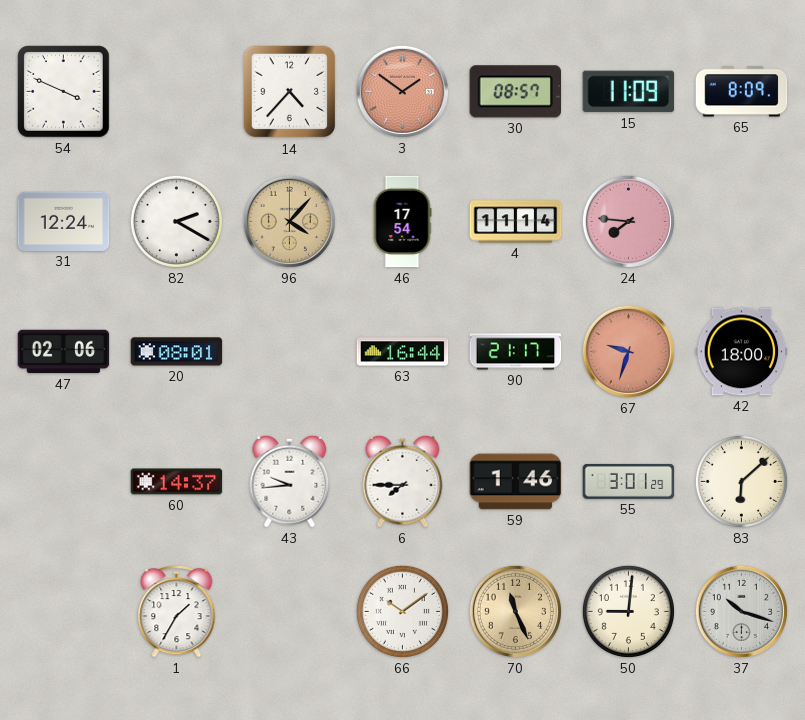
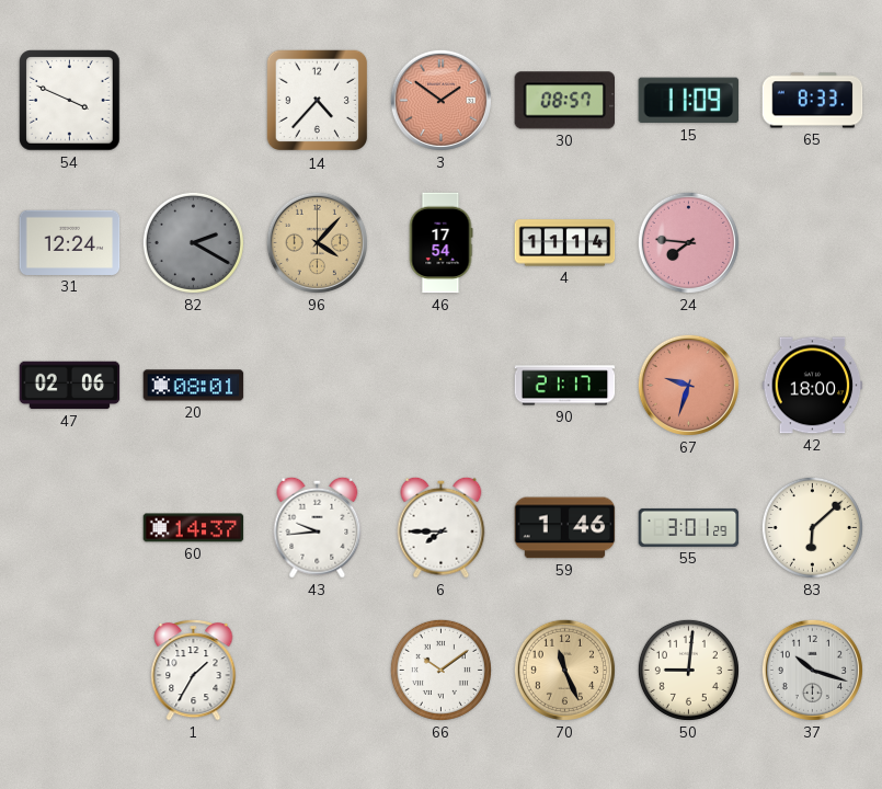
65: 8:09 -> 8:33 (813, 101)
82 dial: white -> grey (193, 242)
63: 16:44 -> none (403, 352)
